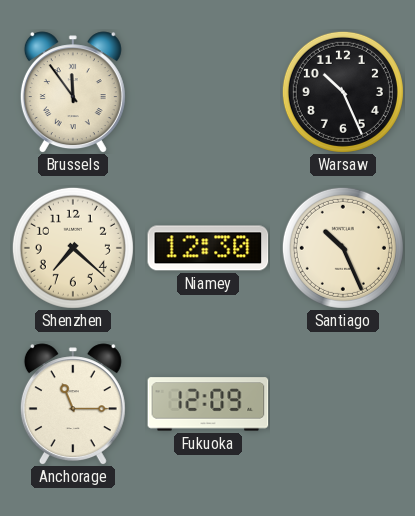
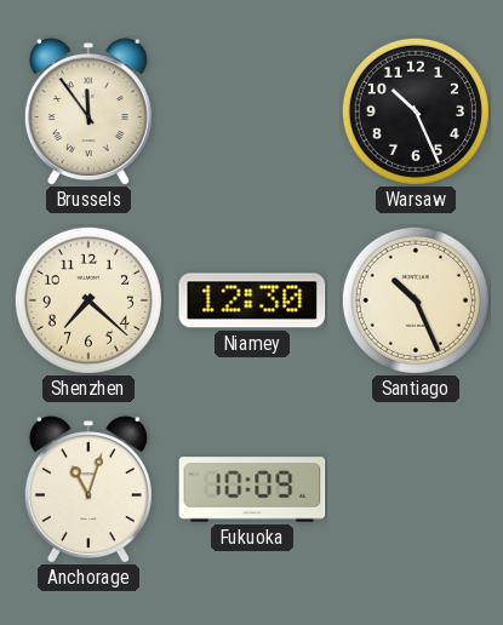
Anchorage: 11:15 -> 11:03 (88, 489)
Fukuoka: 12:09 -> 10:09 (252, 489)
